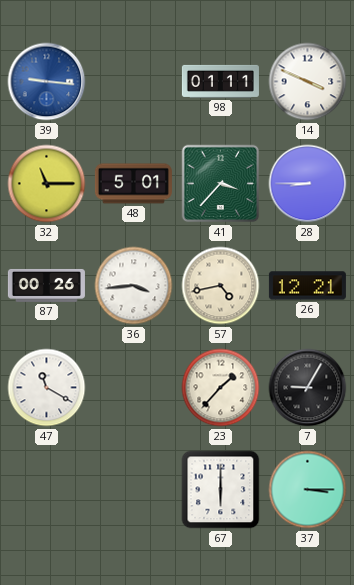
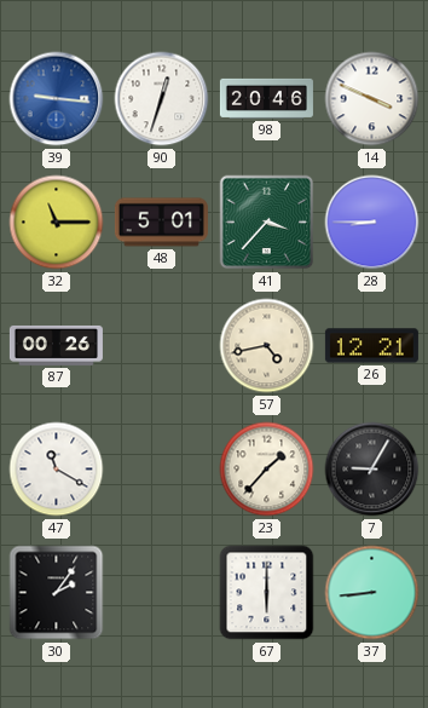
90: none -> 12:33 (162, 99)
98: 01:11 -> 20:46 (266, 98)
36: 3:44 -> none (134, 286)
30: none -> 2:06 (57, 593)
37: 3:15 -> 8:44 (372, 593)
